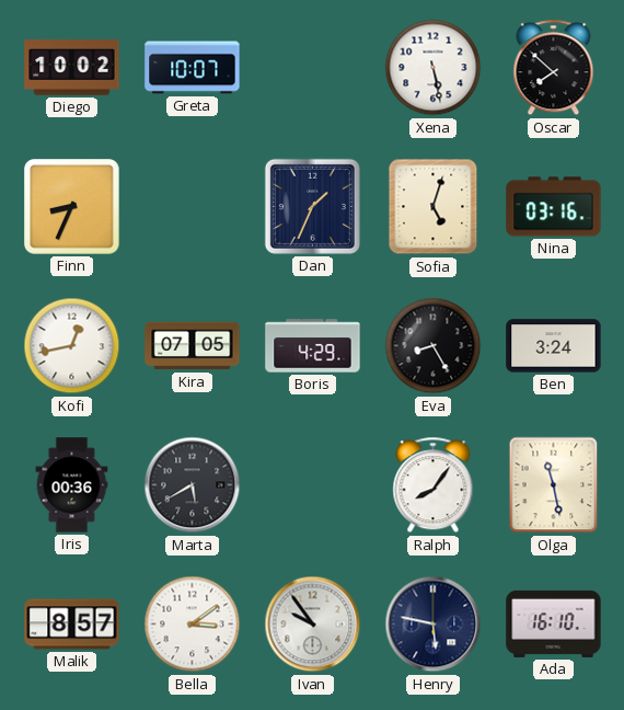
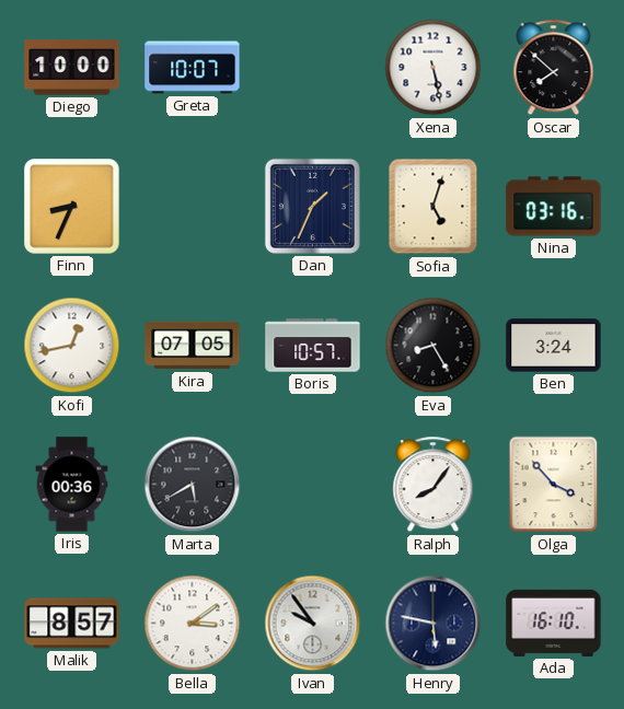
Diego: 10:02 -> 10:00 (72, 68)
Boris: 4:29 -> 10:57 (313, 346)
Olga: 11:28 -> 3:53 (554, 485)
